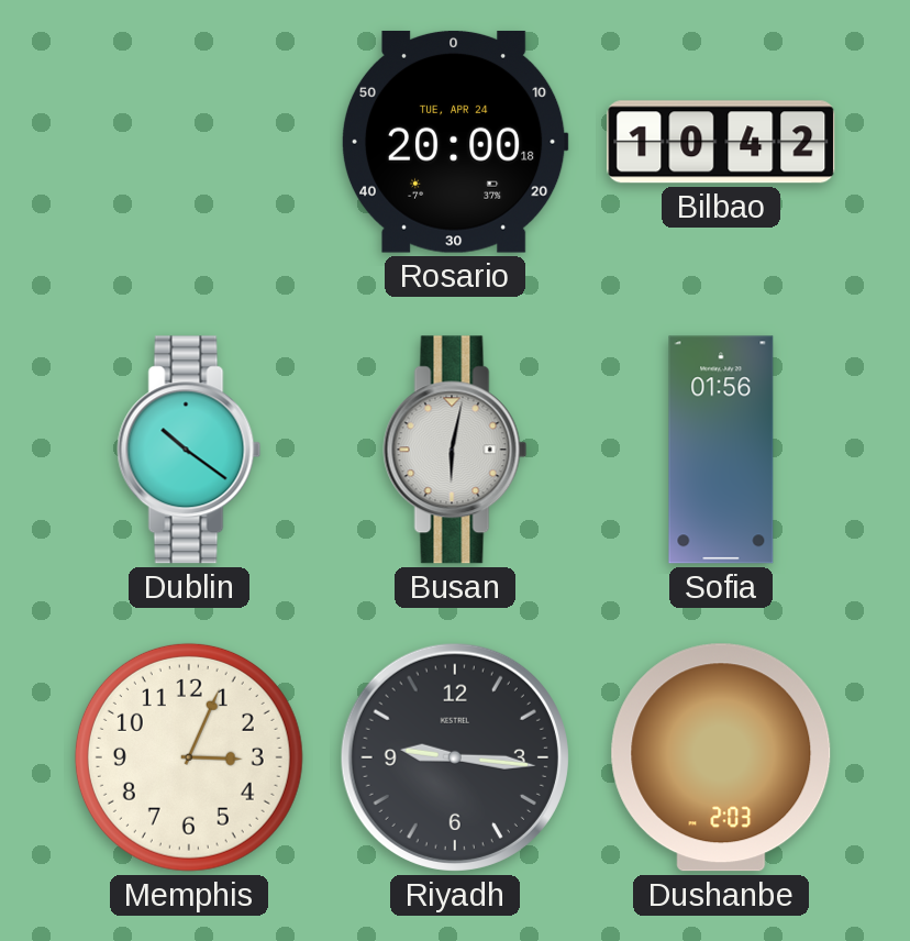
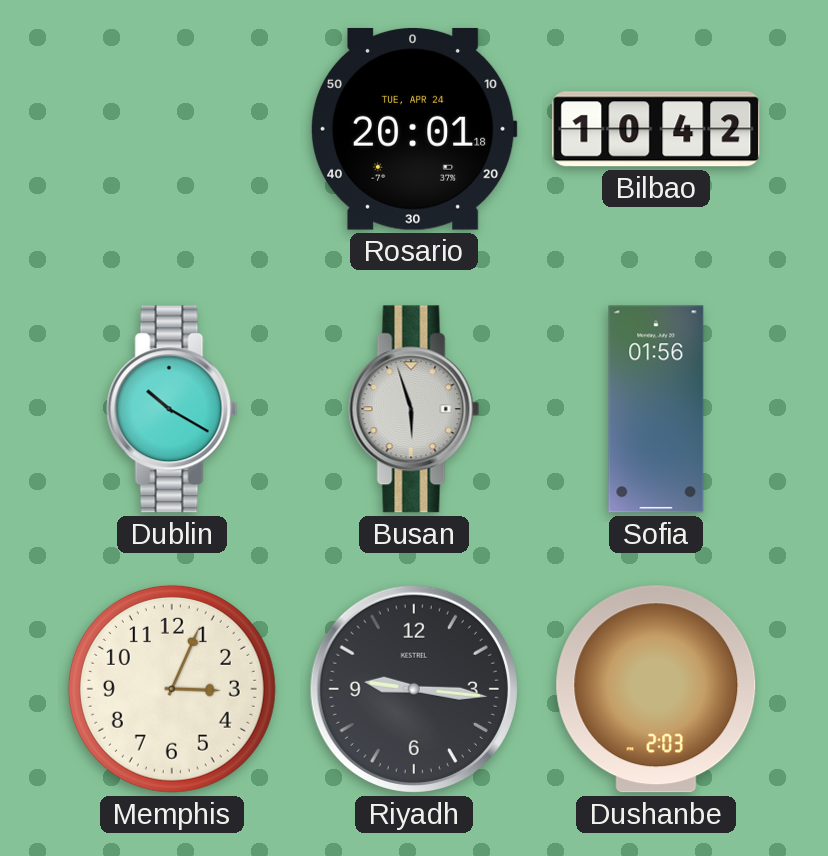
Rosario: 20:00 -> 20:01 (414, 129)
Dublin: 10:21 -> 10:20 (172, 409)
Busan: 6:02 -> 5:57 (414, 409)
